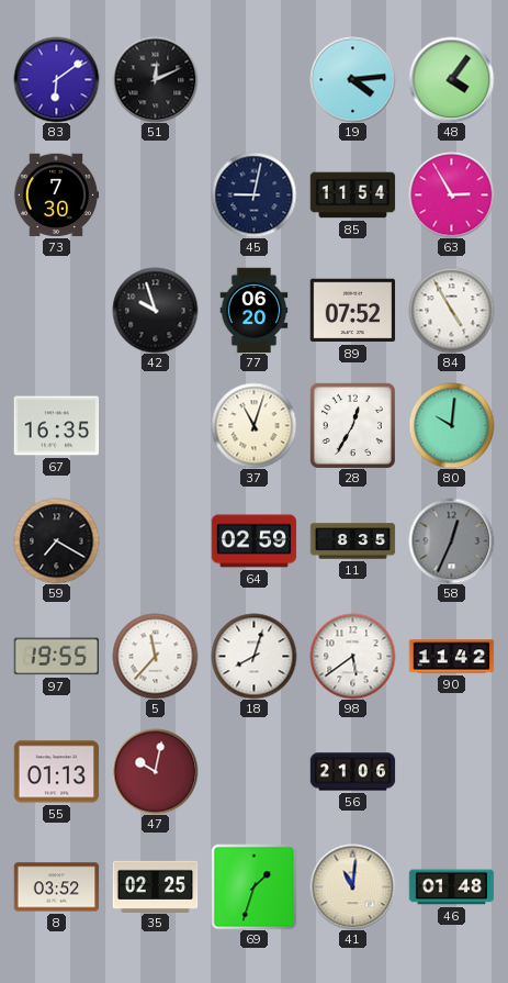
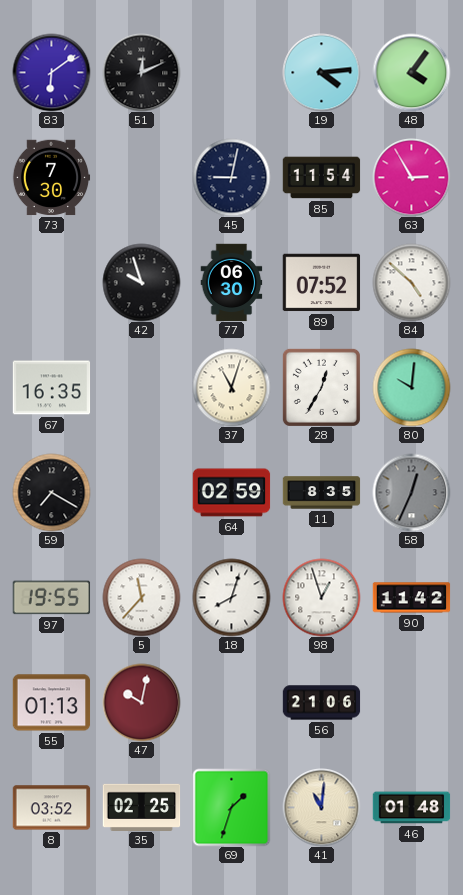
77: 06:20 -> 06:30 (232, 282)
84: 4:55 -> 4:52 (411, 282)
98: 5:39 -> 12:57 (321, 597)
